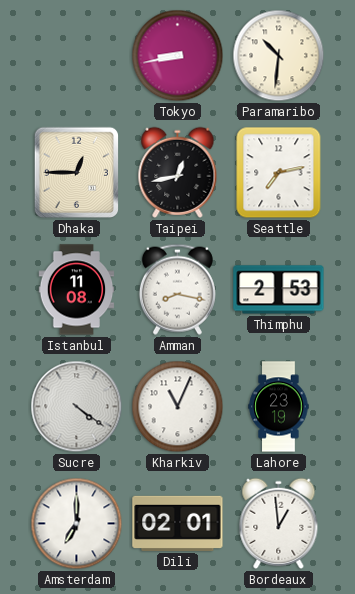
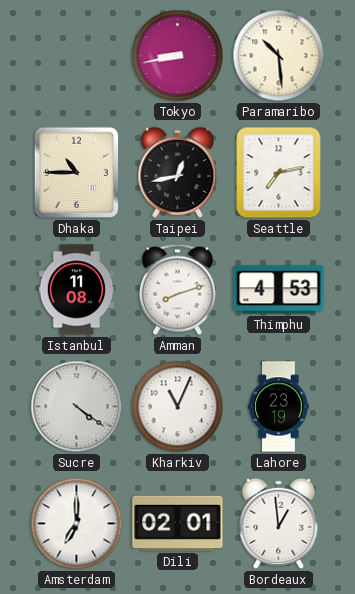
Paramaribo: 10:31 -> 10:29 (279, 56)
Dhaka: 12:45 -> 10:45 (76, 173)
Amman: 8:17 -> 8:12 (177, 289)
Thimphu: 2:53 -> 4:53 (279, 290)
